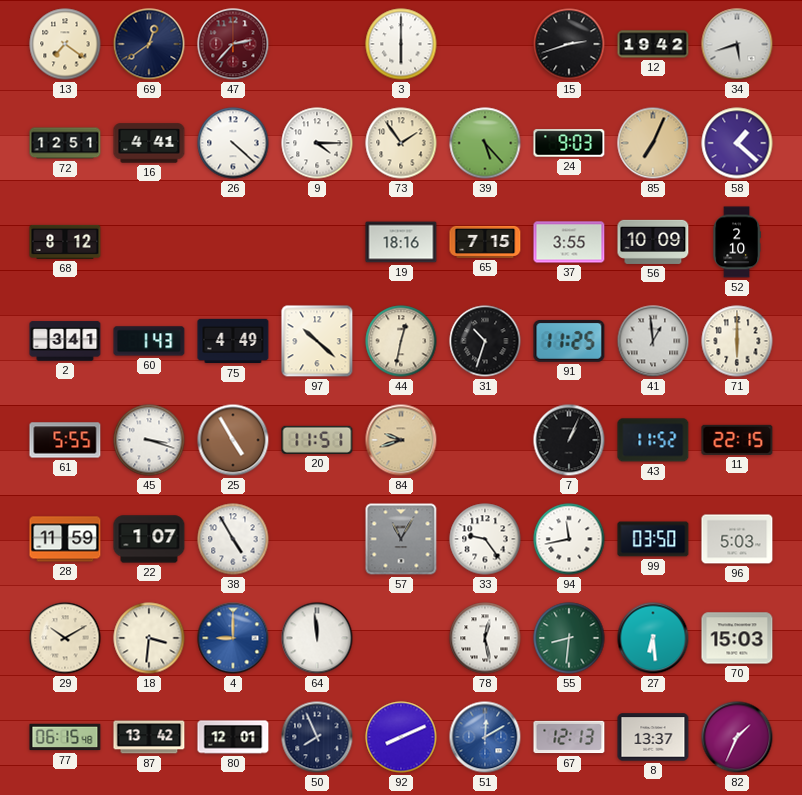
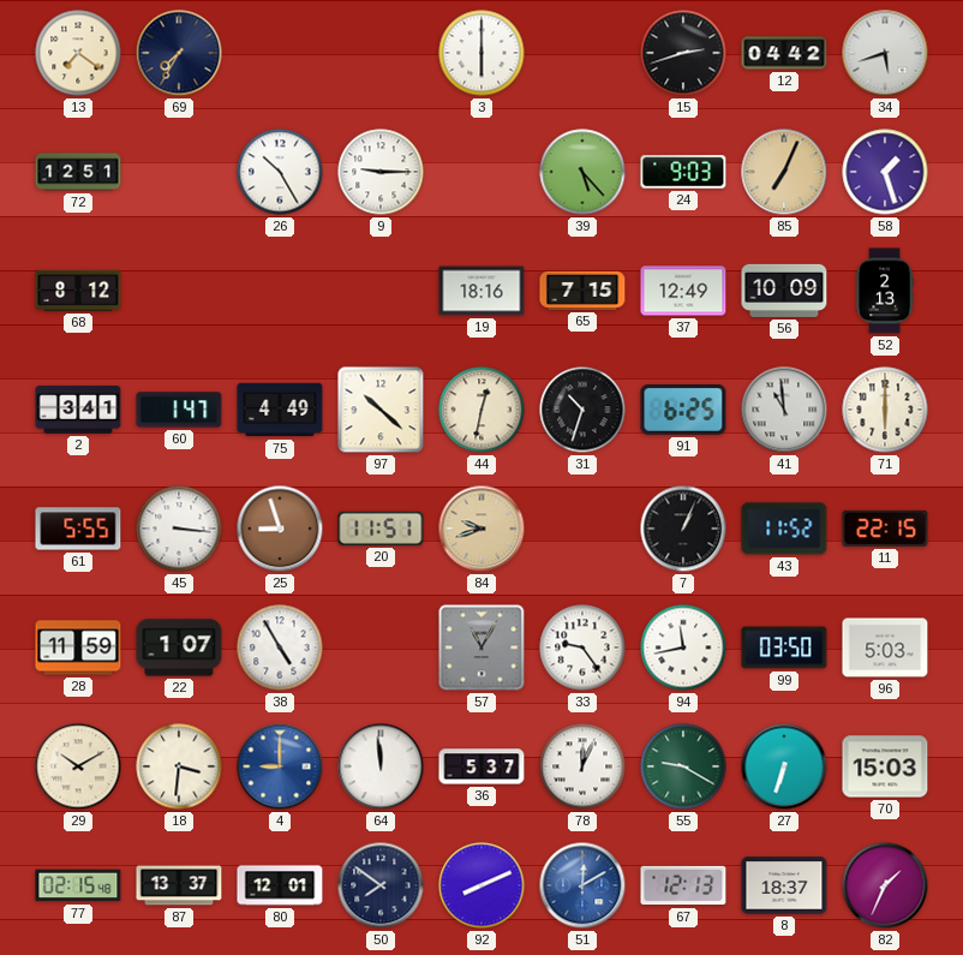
69: 12:39 -> 7:35 (179, 53)
47: 2:37 -> none (233, 44)
12: 19:42 -> 04:42 (784, 53)
16: 4:41 -> none (149, 143)
26: 4:22 -> 10:25 (280, 172)
9: 4:15 -> 9:15 (381, 172)
73: 1:54 -> none (401, 143)
58: 1:22 -> 1:27 (885, 172)
37: 3:55 -> 12:49 (683, 291)
52: 2:10 -> 2:13 (885, 291)
60: 1:43 -> 1:47 (179, 410)
91: 11:25 -> 6:25 (683, 410)
41: 12:59 -> 10:59 (784, 410)
45: 3:18 -> 3:16 (179, 529)
25: 4:55 -> 8:57 (280, 529)
36: none -> 5:37 (481, 766)
78: 12:28 -> 12:04 (582, 766)
55: 8:31 -> 9:20 (683, 766)
27: 6:29 -> 6:33 (784, 766)
77: 06:15 -> 02:15 (78, 885)
87: 13:42 -> 13:37 (179, 885)
50: 7:56 -> 7:51 (381, 885)
8: 13:37 -> 18:37 (784, 885)
